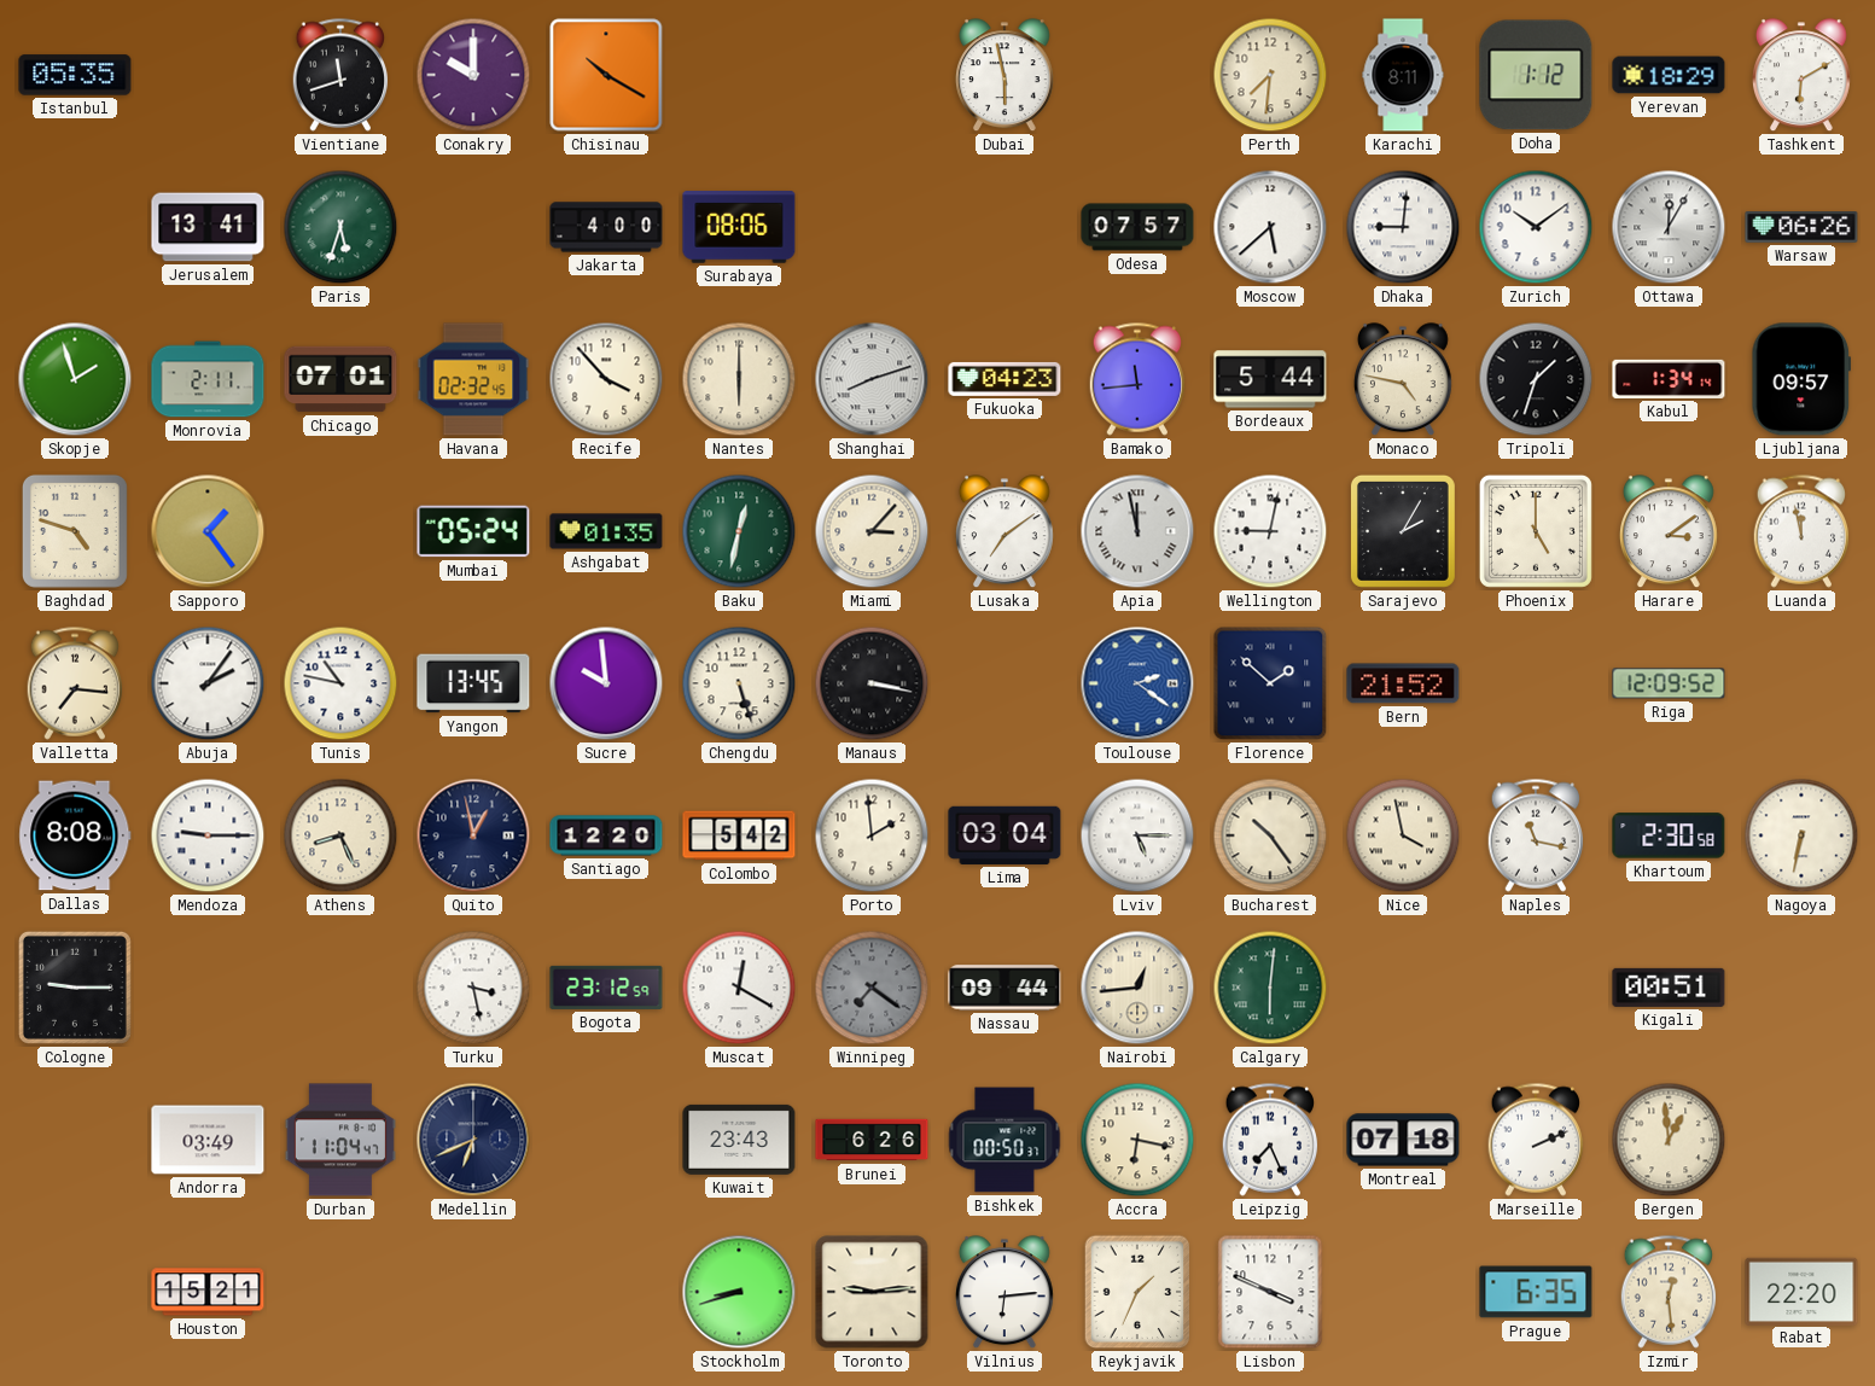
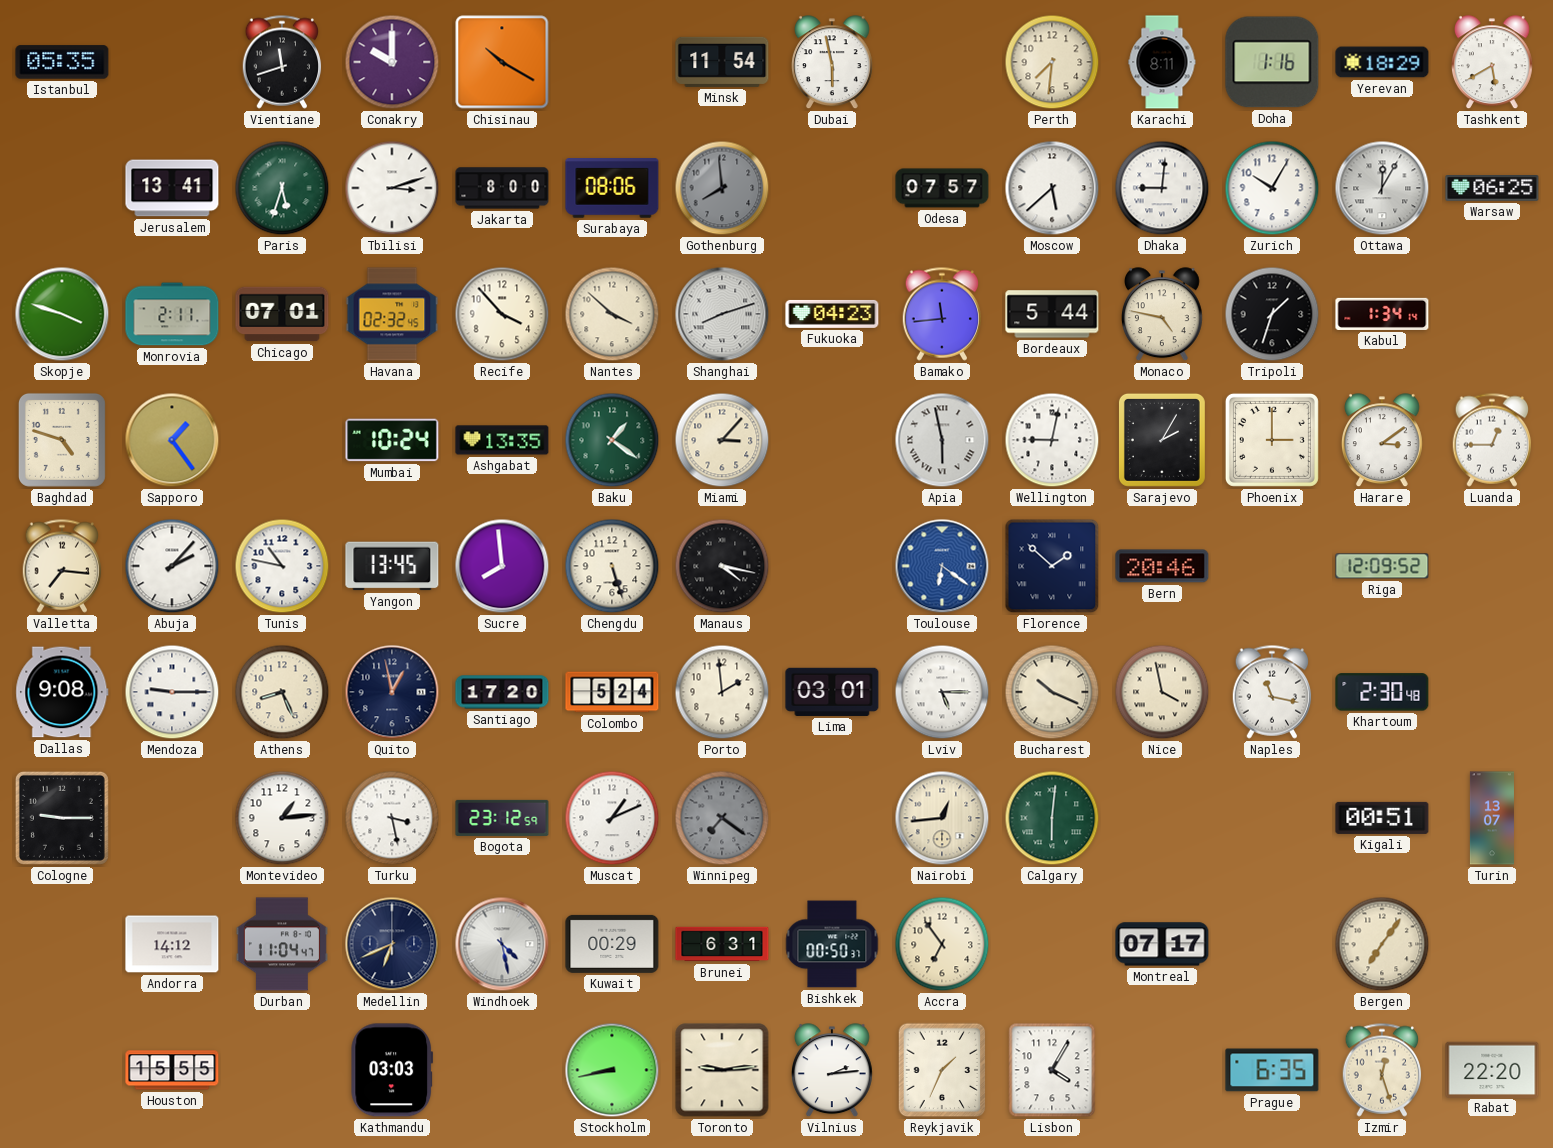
Minsk: none -> 11:54 (722, 62)
Doha: 1:12 -> 1:16 (1272, 62)
Tashkent: 6:10 -> 5:40 (1492, 63)
Tbilisi: none -> 3:12 (392, 188)
Jakarta: 4:00 -> 8:00 (502, 188)
Gothenburg: none -> 7:59 (722, 188)
Zurich: 10:09 -> 10:05 (1272, 188)
Warsaw: 06:26 -> 06:25 (1492, 189)
Skopje: 1:57 -> 3:48 (62, 314)
Nantes: 6:00 -> 3:52 (612, 314)
Ljubljana: 09:57 -> none (1800, 379)
Mumbai: 05:24 -> 10:24 (392, 440)
Ashgabat: 01:35 -> 13:35 (502, 440)
Baku: 12:32 -> 1:21 (612, 440)
Lusaka: 7:09 -> none (1005, 532)
Apia: 11:58 -> 5:58 (942, 440)
Phoenix: 5:00 -> 3:00 (1272, 440)
Luanda: 11:58 -> 12:45 (1492, 440)
Abuja: 2:06 -> 2:07 (172, 566)
Sucre: 9:59 -> 7:59 (502, 566)
Manaus: 3:17 -> 4:17 (722, 566)
Toulouse: 2:21 -> 6:21 (942, 566)
Bern: 21:52 -> 20:46 (1162, 566)
Dallas: 8:08 -> 9:08 (62, 692)
Santiago: 12:20 -> 17:20 (502, 692)
Colombo: 5:42 -> 5:24 (612, 692)
Lima: 03:04 -> 03:01 (832, 692)
Bucharest: 10:24 -> 10:19 (1052, 692)
Khartoum: 2:30:58 -> 2:30:48 (1382, 692)
Nagoya: 6:32 -> none (1801, 835)
Montevideo: none -> 1:14 (282, 818)
Muscat: 12:20 -> 1:11 (612, 818)
Nassau: 09:44 -> none (1005, 988)
Turin: none -> 13:07 (1492, 818)
Andorra: 03:49 -> 14:12 (172, 944)
Windhoek: none -> 4:28 (502, 944)
Kuwait: 23:43 -> 00:29 (612, 944)
Brunei: 6:26 -> 6:31 (722, 944)
Accra: 6:17 -> 6:54 (942, 944)
Leipzig: 7:26 -> none (1270, 1140)
Montreal: 07:18 -> 07:17 (1162, 944)
Marseille: 2:11 -> none (1536, 1140)
Bergen: 12:59 -> 7:06 (1382, 944)
Houston: 15:21 -> 15:55 (172, 1070)
Kathmandu: none -> 03:03 (392, 1070)
Stockholm: 8:42 -> 8:43 (612, 1070)
Vilnius: 6:14 -> 2:14 (832, 1071)
Lisbon: 3:49 -> 4:05 (1052, 1070)
Izmir: 12:29 -> 12:27 (1382, 1070)
